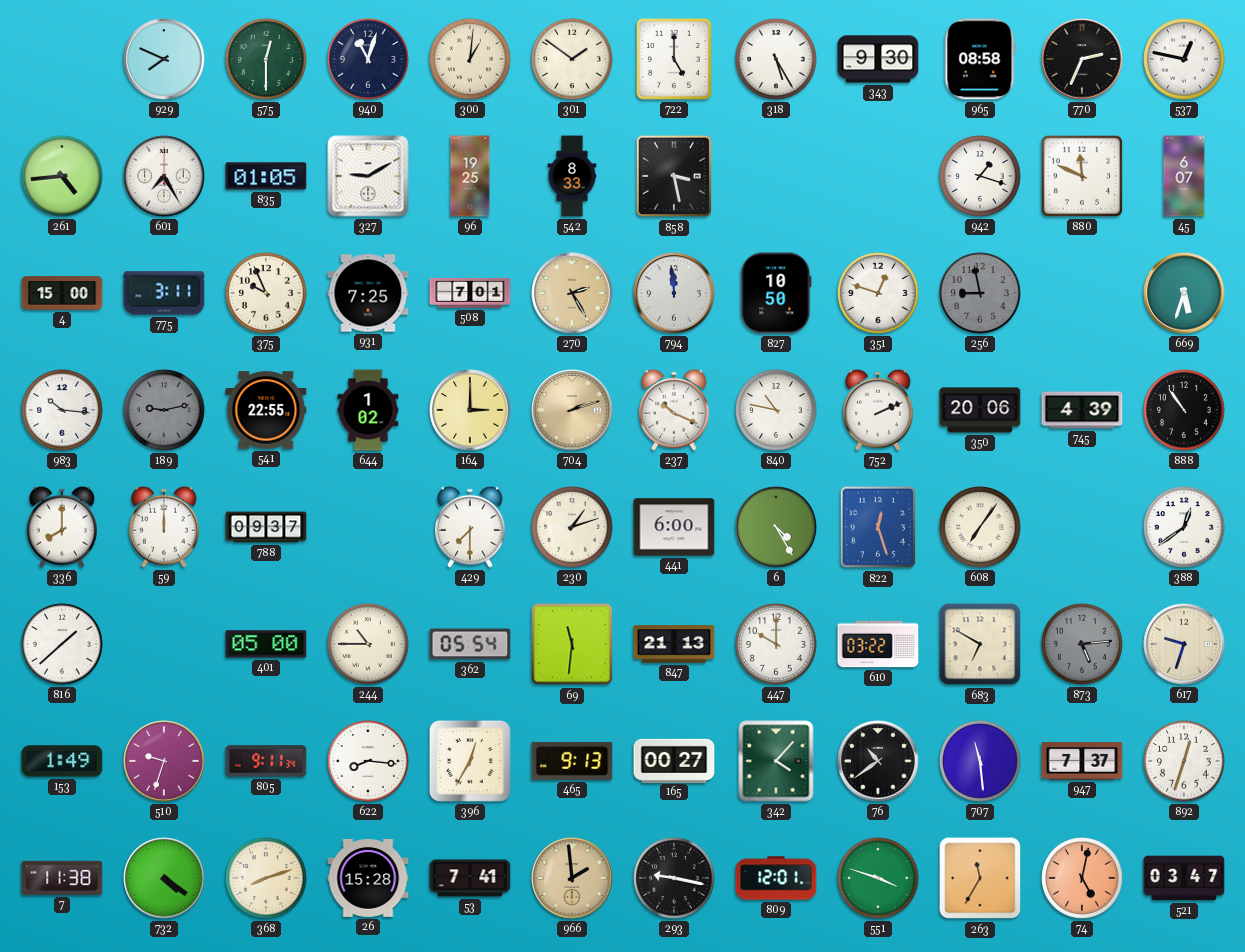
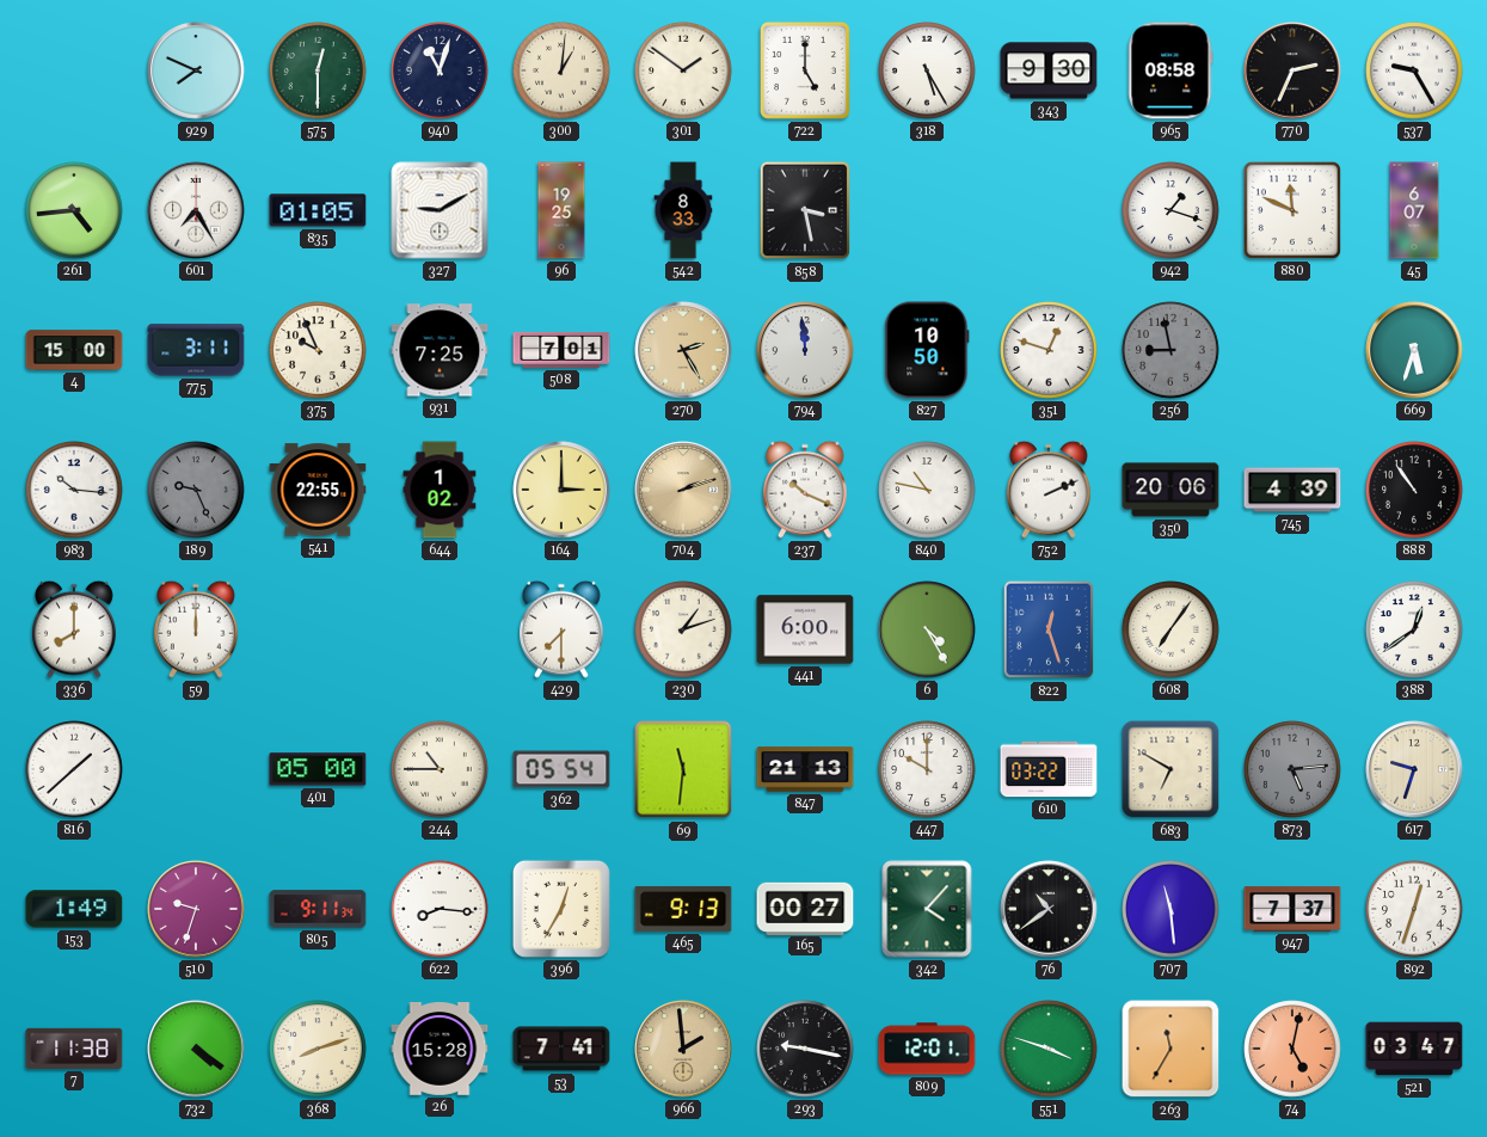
537: 12:47 -> 9:25 (1414, 70)
189: 9:13 -> 9:26 (196, 490)
788: 09:37 -> none (266, 527)
